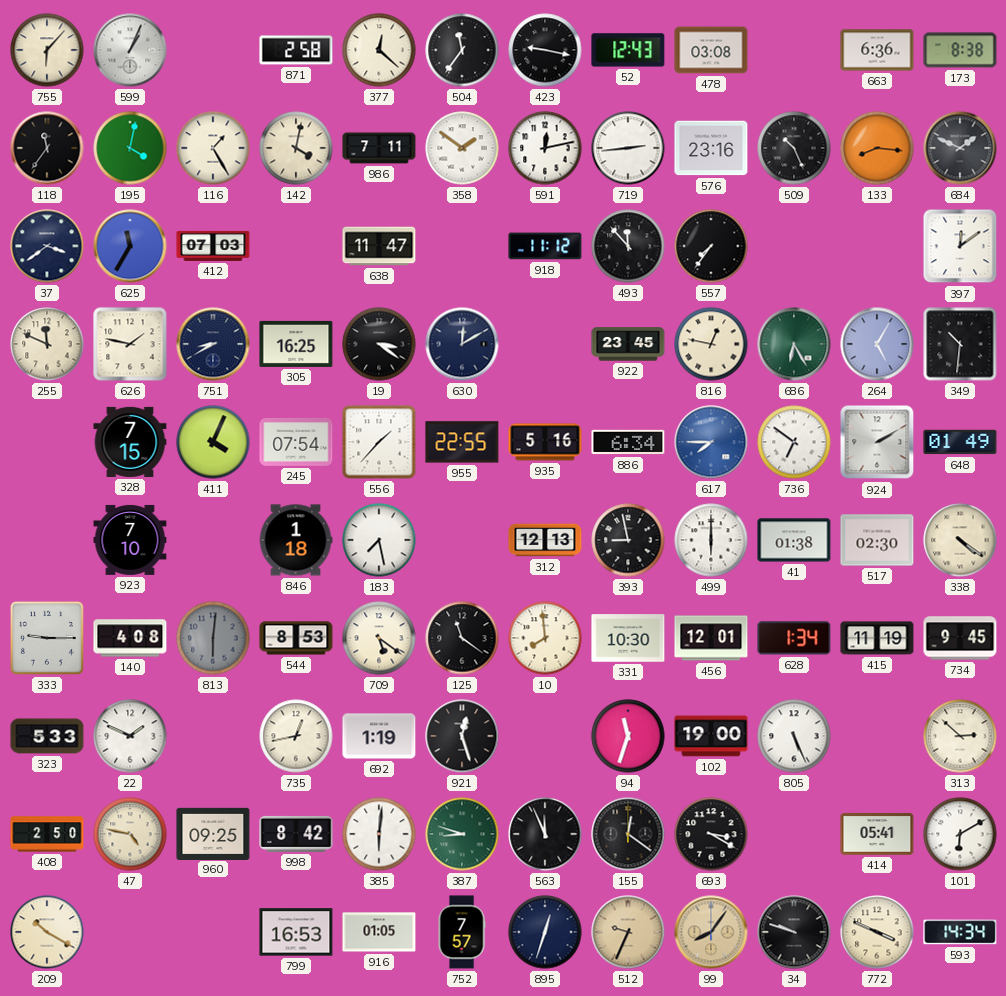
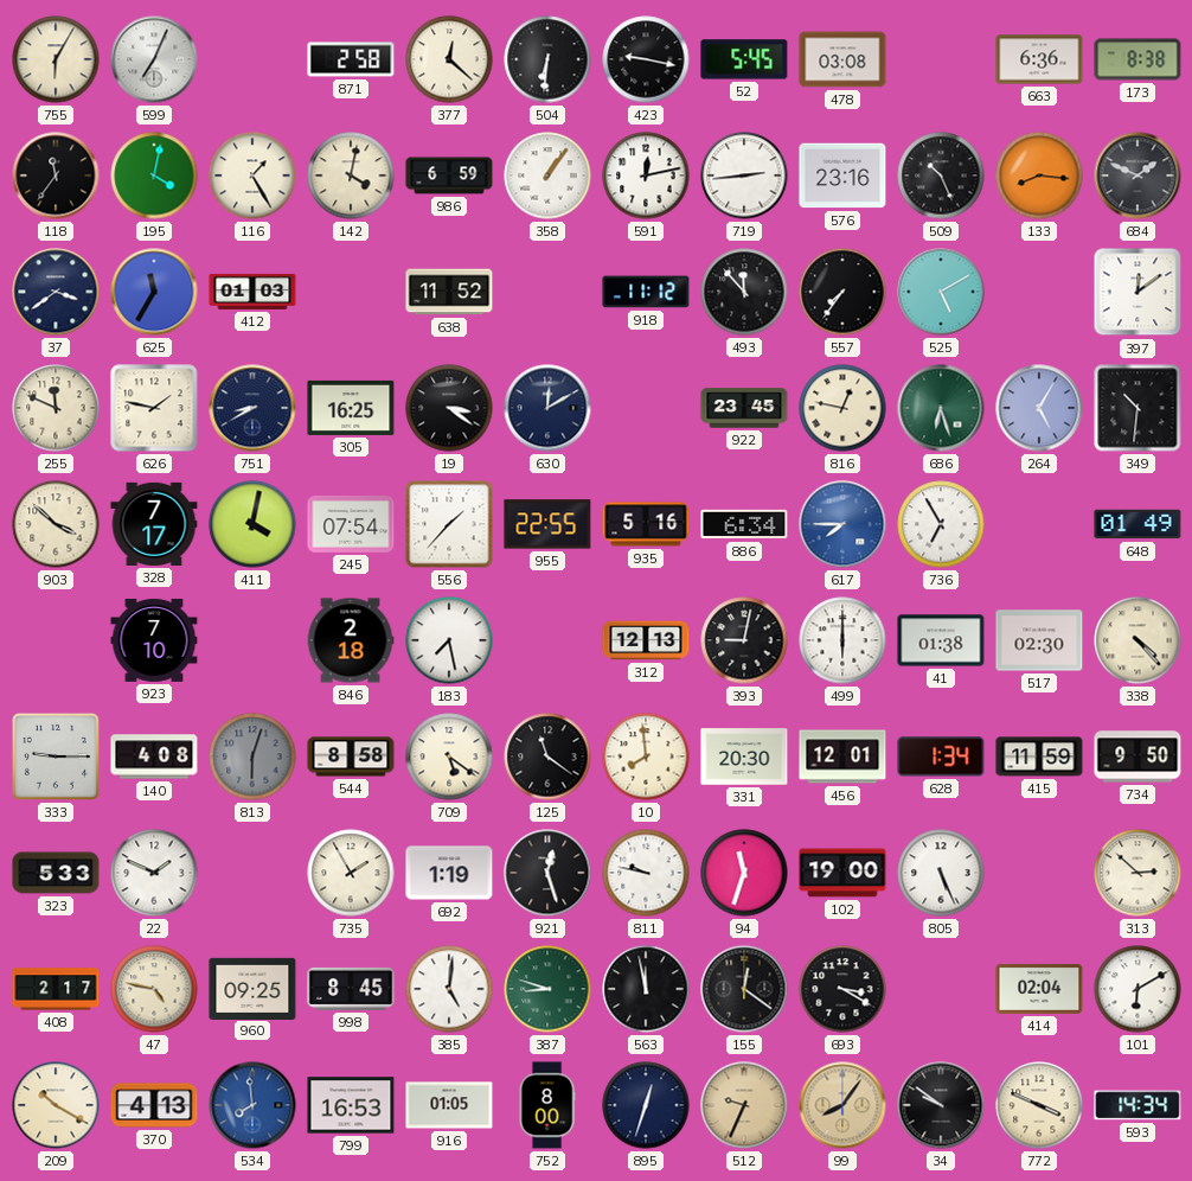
755: 6:07 -> 6:05 (56, 59)
599: 1:04 -> 7:04 (154, 59)
504: 11:36 -> 6:31 (547, 59)
52: 12:43 -> 5:45 (744, 59)
986: 7:11 -> 6:59 (449, 175)
358: 1:51 -> 1:06 (547, 175)
412: 07:03 -> 01:03 (252, 292)
638: 11:47 -> 11:52 (449, 292)
525: none -> 5:10 (941, 292)
686: 6:25 -> 6:27 (941, 408)
903: none -> 3:52 (56, 524)
328: 7:15 -> 7:17 (154, 524)
411: 4:04 -> 4:02 (252, 524)
736: 6:51 -> 6:55 (941, 524)
924: 2:10 -> none (877, 442)
846: 1:18 -> 2:18 (351, 640)
393: 8:58 -> 9:02 (744, 640)
338: 4:21 -> 4:23 (1137, 640)
813: 6:01 -> 6:03 (252, 757)
544: 8:53 -> 8:58 (351, 757)
331: 10:30 -> 20:30 (744, 757)
415: 11:19 -> 11:59 (1039, 757)
734: 9:45 -> 9:50 (1137, 757)
735: 12:43 -> 1:55 (351, 873)
811: none -> 9:47 (646, 873)
408: 2:50 -> 2:17 (56, 989)
998: 8:42 -> 8:45 (351, 989)
385: 6:01 -> 5:01 (449, 989)
563: 11:56 -> 11:58 (646, 989)
414: 05:41 -> 02:04 (1039, 989)
370: none -> 4:13 (154, 1105)
534: none -> 7:59 (252, 1105)
752: 7:57 -> 8:00 (547, 1105)
34: 9:48 -> 9:51 (941, 1105)
